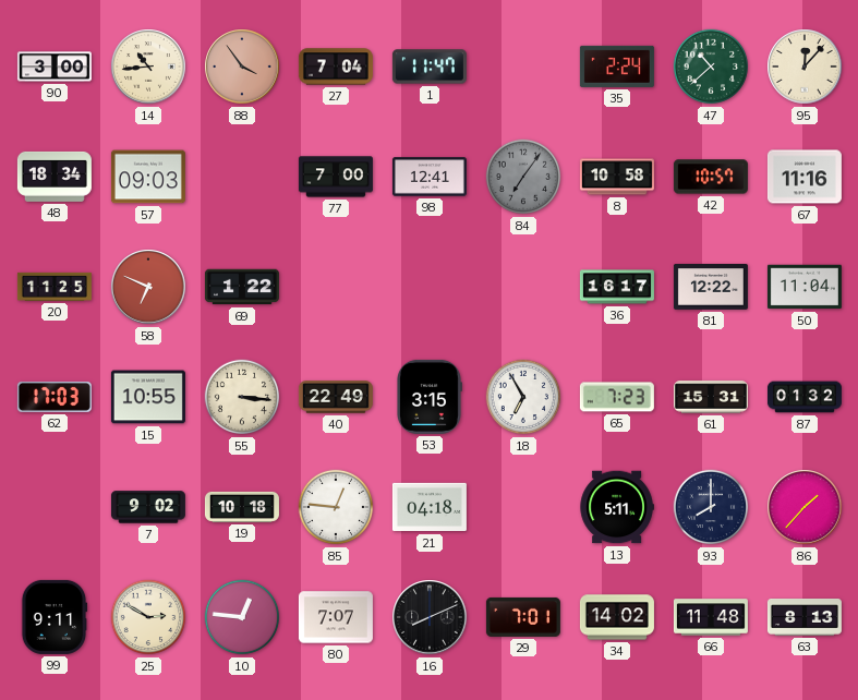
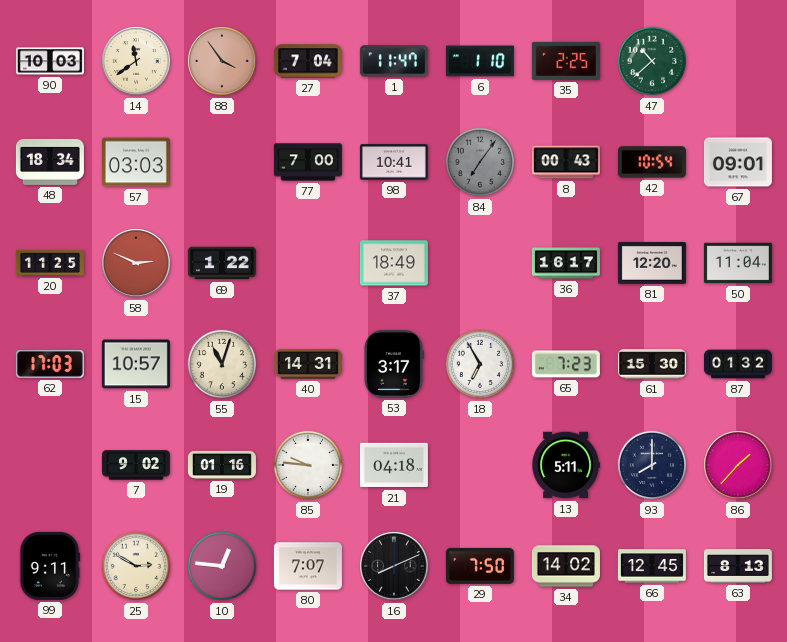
90: 3:00 -> 10:03 (50, 61)
14: 10:44 -> 11:39 (136, 61)
6: none -> 1:10 (480, 61)
35: 2:24 -> 2:25 (566, 61)
95: 12:07 -> none (805, 67)
57: 09:03 -> 03:03 (136, 162)
98: 12:41 -> 10:41 (394, 162)
8: 10:58 -> 00:43 (566, 162)
42: 10:57 -> 10:54 (652, 162)
67: 11:16 -> 09:01 (738, 162)
58: 6:49 -> 2:49 (136, 263)
37: none -> 18:49 (394, 263)
81: 12:22 -> 12:20 (652, 264)
15: 10:55 -> 10:57 (136, 364)
55: 3:16 -> 11:03 (222, 364)
40: 22:49 -> 14:31 (308, 364)
53: 3:15 -> 3:17 (394, 364)
61: 15:31 -> 15:30 (652, 364)
19: 10:18 -> 01:16 (222, 465)
85: 12:46 -> 9:46 (308, 465)
29: 7:01 -> 7:50 (480, 566)
66: 11:48 -> 12:45 (652, 566)
